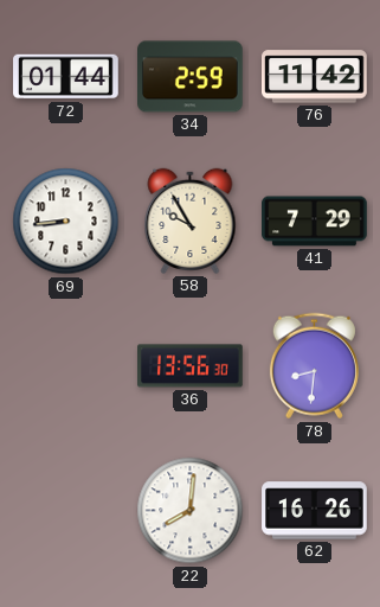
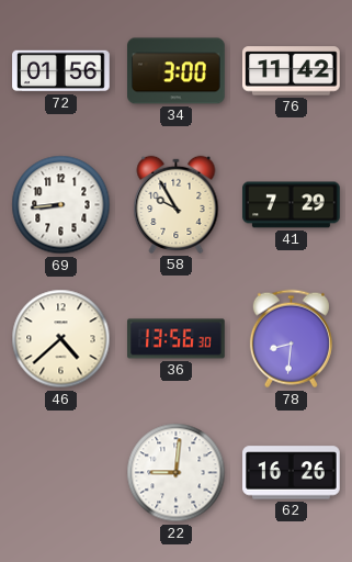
72: 01:44 -> 01:56 (61, 71)
34: 2:59 -> 3:00 (177, 71)
46: none -> 4:38 (61, 339)
22: 8:01 -> 9:01 (177, 473)
